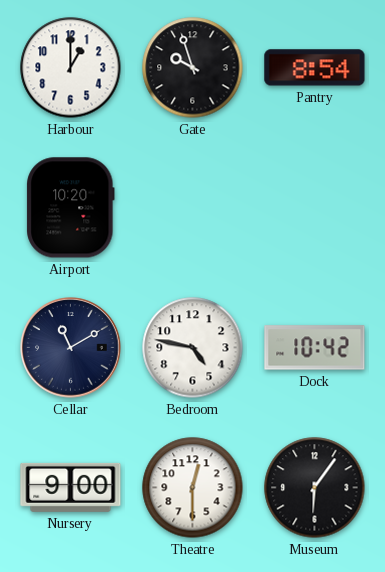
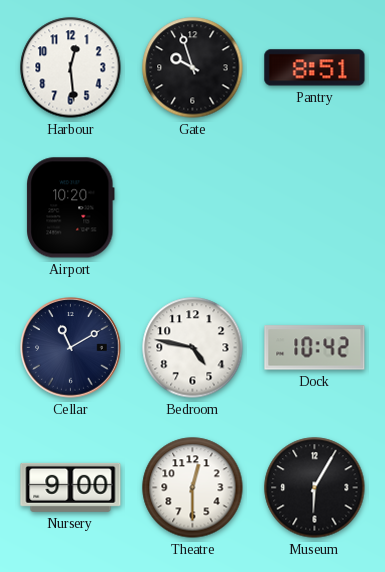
Harbour: 1:00 -> 12:29 (71, 68)
Pantry: 8:54 -> 8:51 (315, 68)
Museum: 6:06 -> 6:05 (315, 488)
